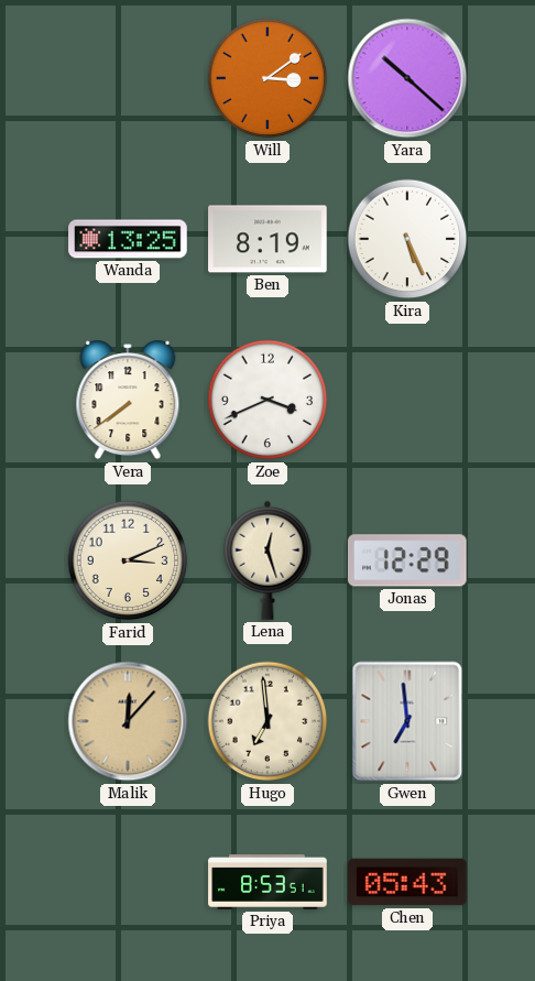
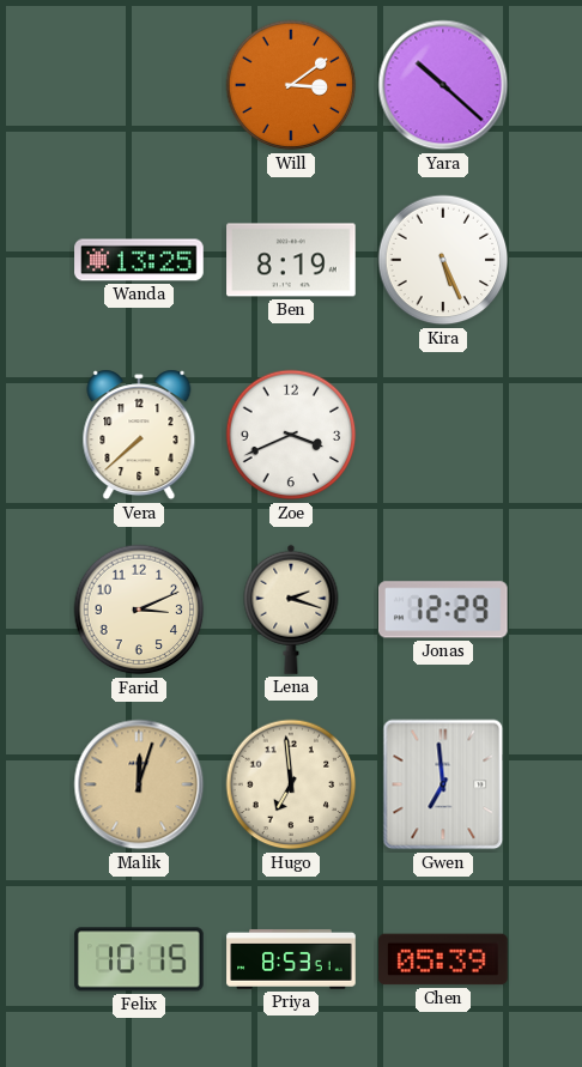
Vera: 7:39 -> 7:38 (139, 435)
Lena: 12:27 -> 2:18 (291, 610)
Malik: 12:07 -> 12:03 (139, 784)
Felix: none -> 10:15 (139, 959)
Chen: 05:43 -> 05:39 (444, 959)
